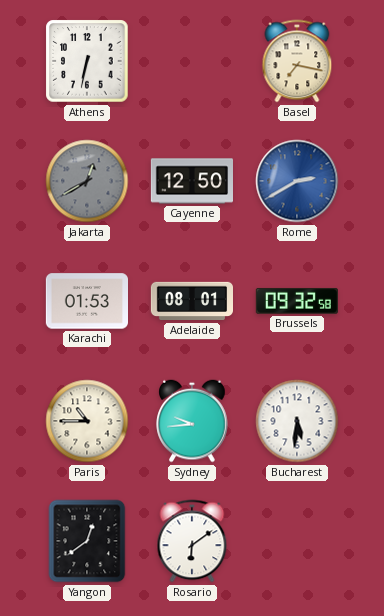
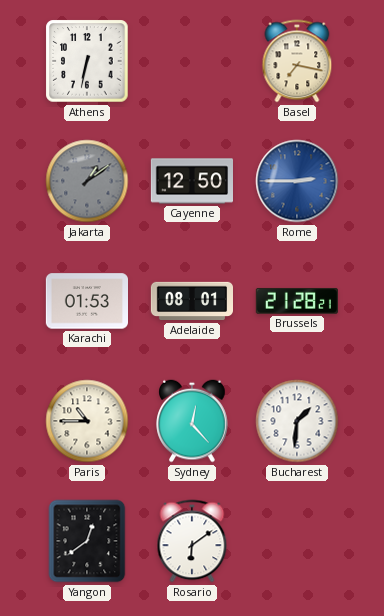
Jakarta: 12:40 -> 1:09 (87, 181)
Rome: 2:40 -> 2:45 (297, 181)
Brussels: 09:32 -> 21:28 (297, 301)
Sydney: 9:44 -> 12:23 (192, 421)
Bucharest: 5:31 -> 1:31 (297, 421)
